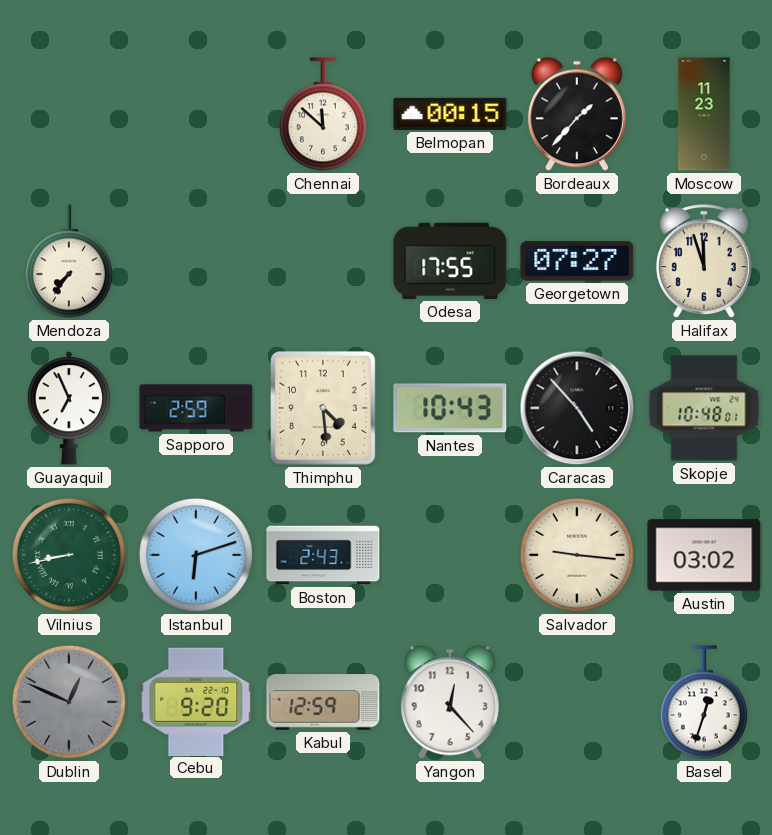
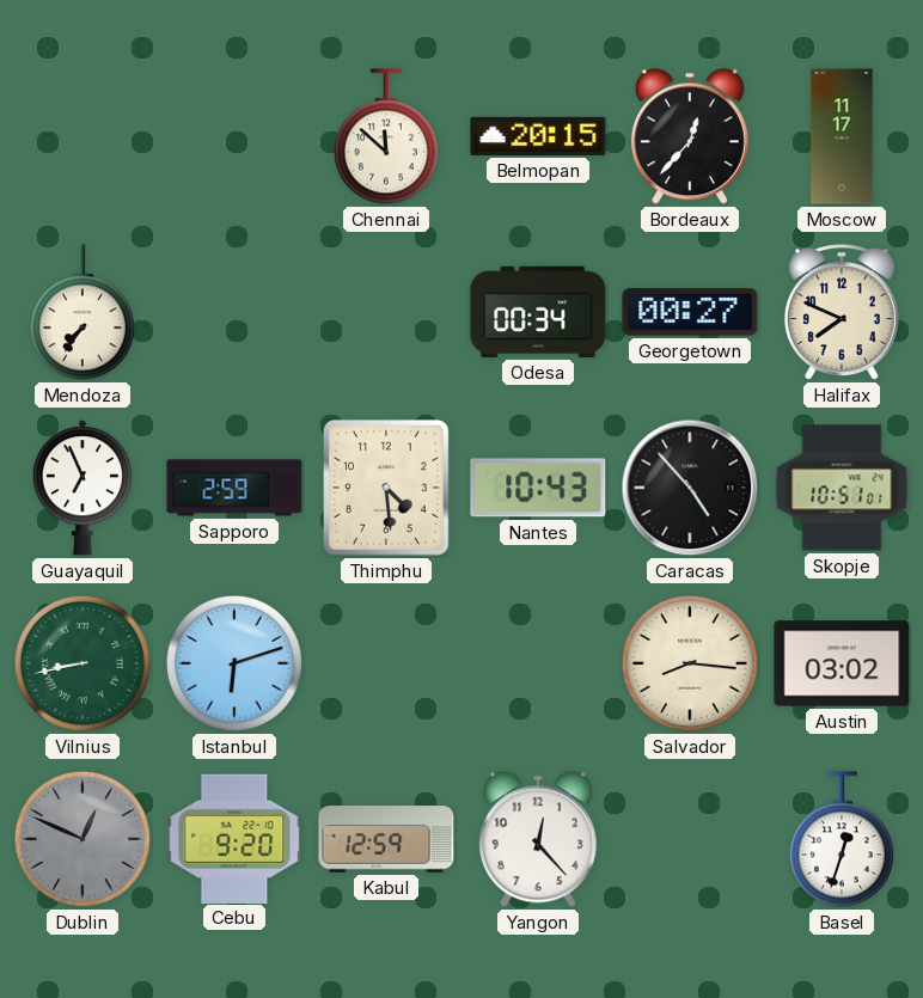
Belmopan: 00:15 -> 20:15 (538, 136)
Bordeaux: 1:37 -> 12:37 (690, 136)
Moscow: 11:23 -> 11:17 (842, 136)
Odesa: 17:55 -> 00:34 (538, 312)
Georgetown: 07:27 -> 00:27 (690, 312)
Halifax: 11:57 -> 7:49 (842, 312)
Skopje: 10:48 -> 10:51 (842, 488)
Boston: 2:43 -> none (323, 555)
Salvador: 9:16 -> 8:16 (690, 663)
